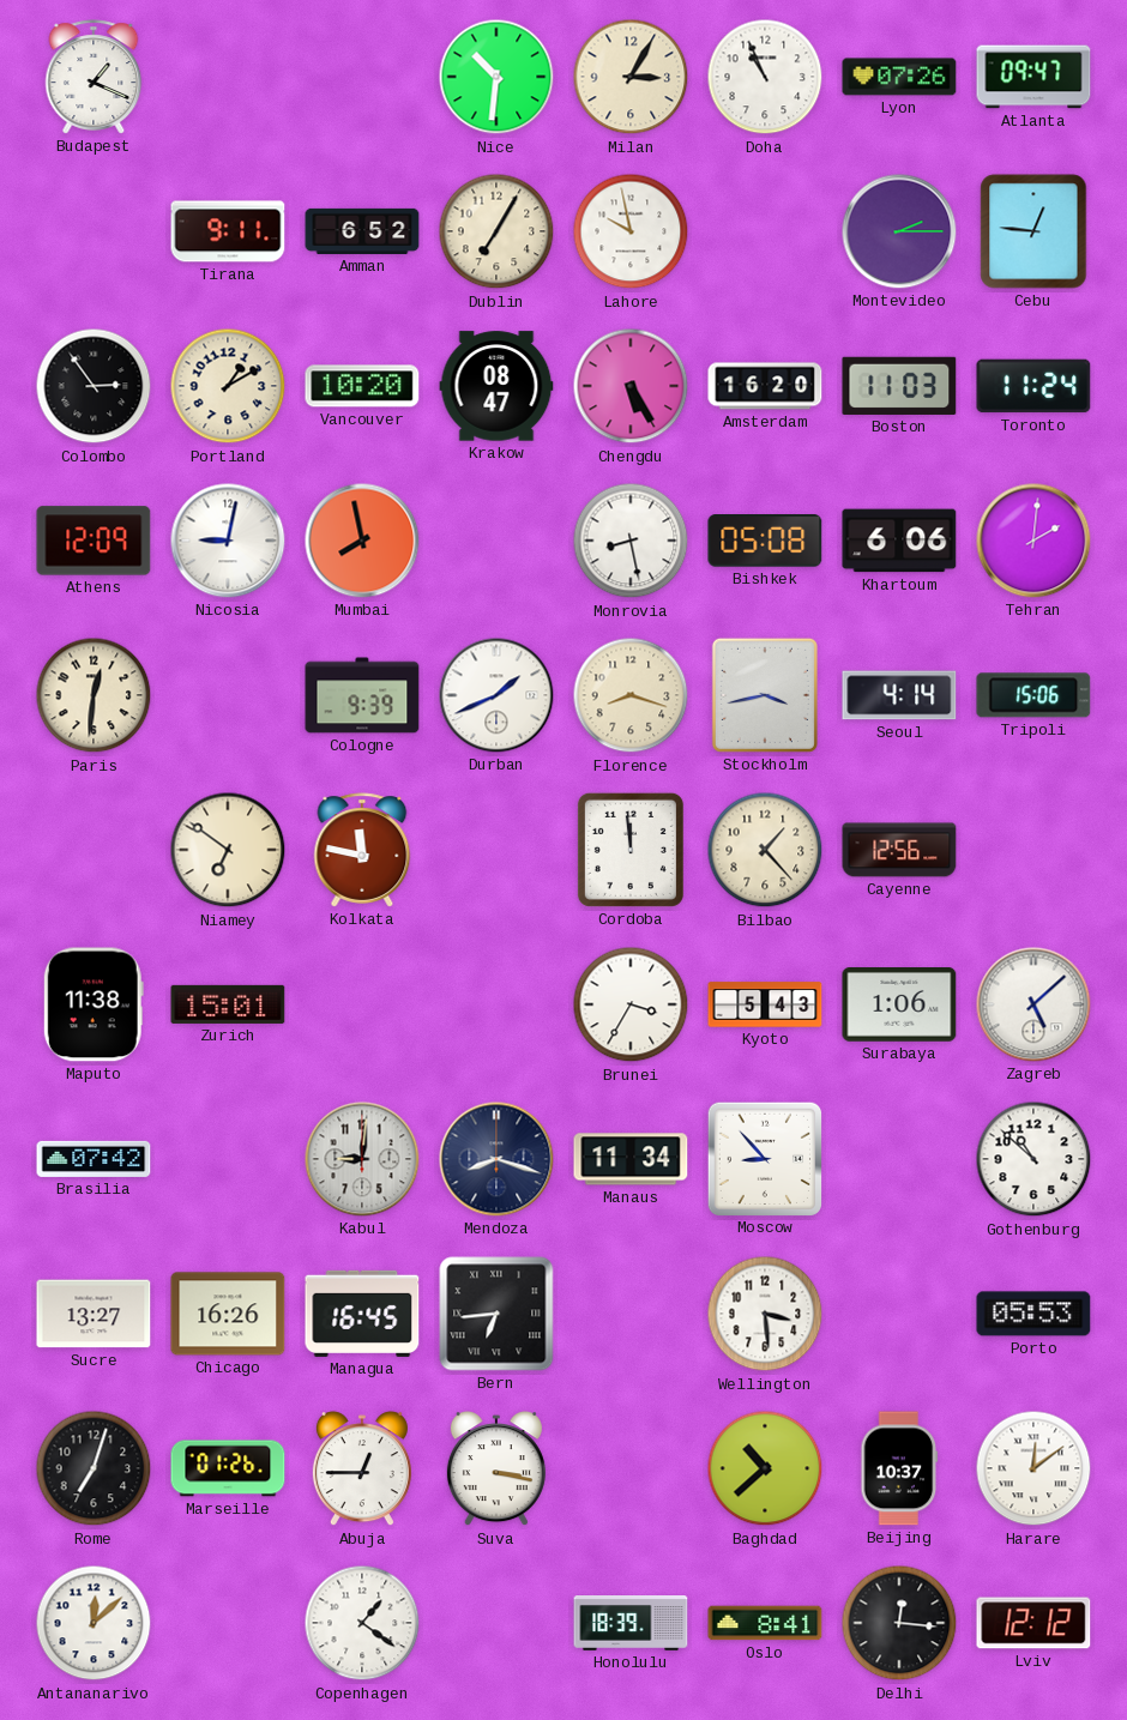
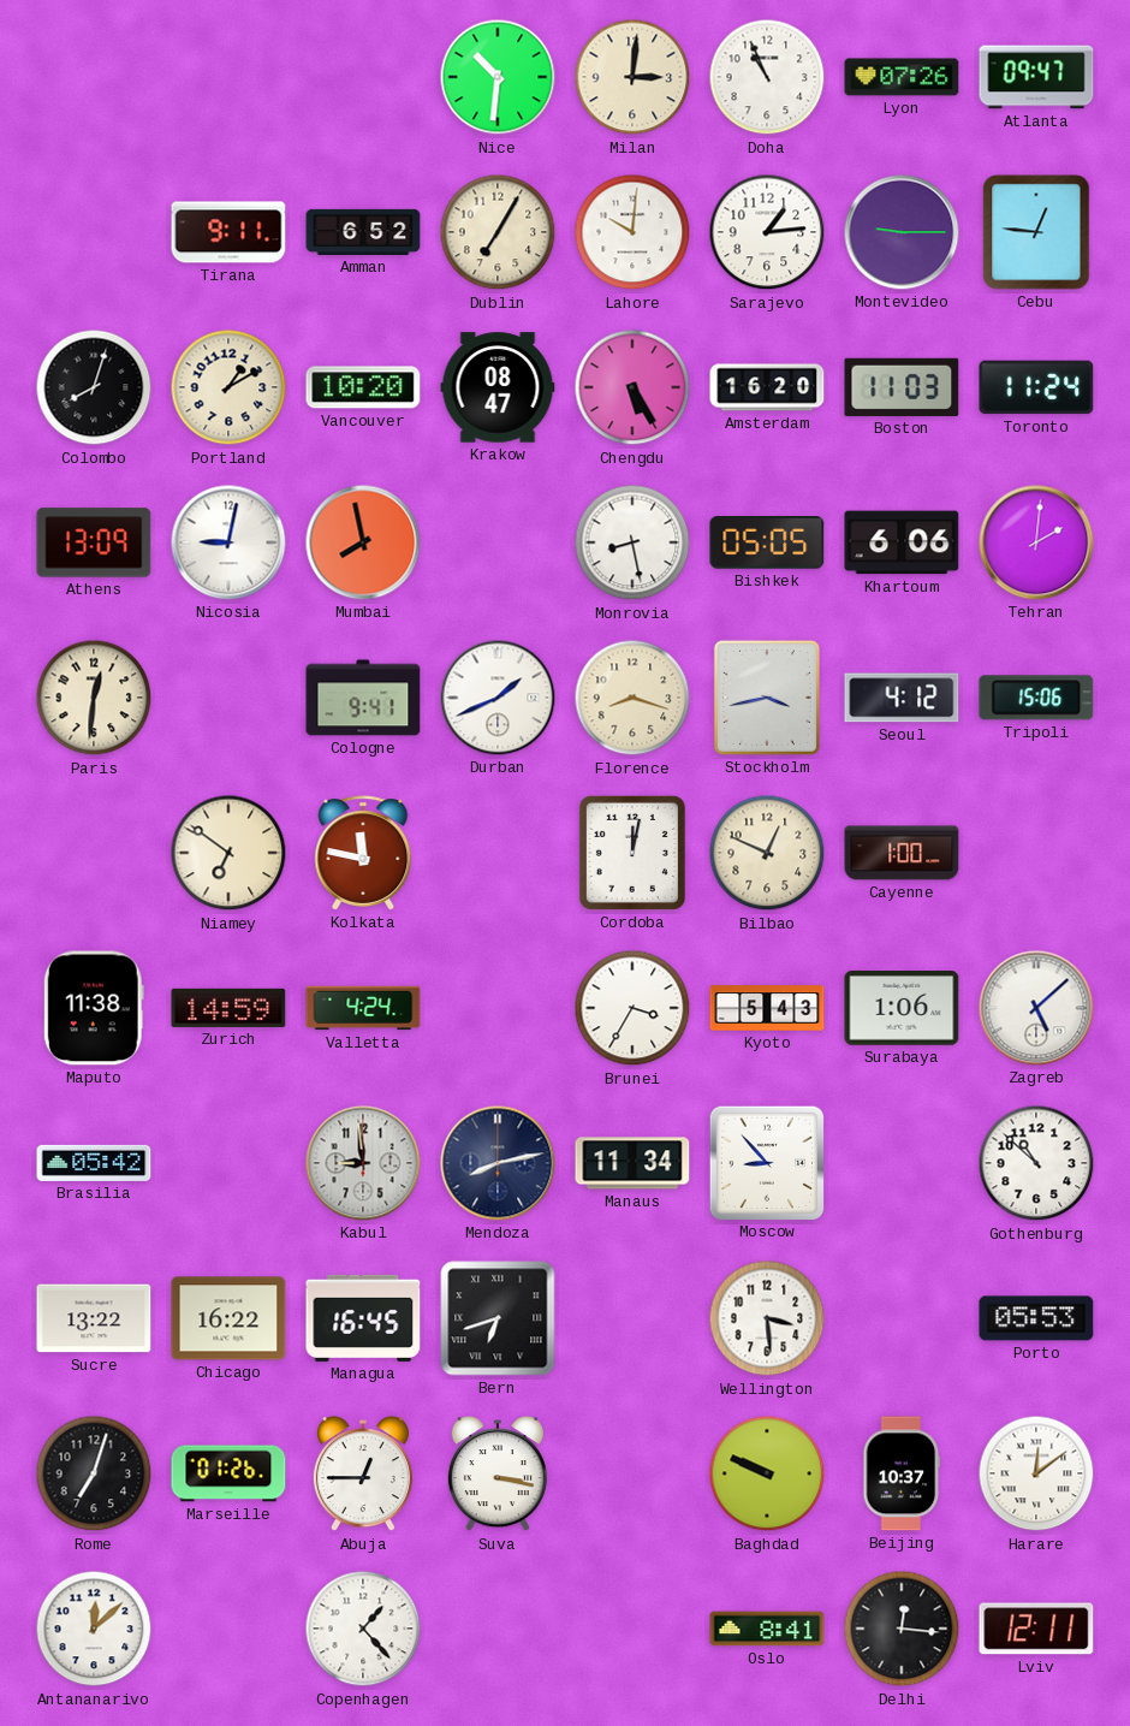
Budapest: 1:19 -> none (94, 77)
Milan: 3:05 -> 3:01 (632, 77)
Lahore: 9:58 -> 10:01 (632, 232)
Sarajevo: none -> 1:14 (767, 232)
Montevideo: 2:15 -> 9:15 (902, 232)
Colombo: 2:54 -> 8:03 (94, 387)
Athens: 12:09 -> 13:09 (94, 542)
Bishkek: 05:08 -> 05:05 (767, 544)
Cologne: 9:39 -> 9:41 (363, 698)
Seoul: 4:14 -> 4:12 (902, 698)
Cordoba: 11:59 -> 12:02 (632, 853)
Bilbao: 1:23 -> 12:49 (767, 853)
Cayenne: 12:56 -> 1:00 (902, 853)
Zurich: 15:01 -> 14:59 (228, 1008)
Valletta: none -> 4:24 (363, 1008)
Brasilia: 07:42 -> 05:42 (94, 1163)
Kabul: 9:01 -> 8:59 (363, 1163)
Mendoza: 8:18 -> 8:13 (498, 1163)
Sucre: 13:27 -> 13:22 (94, 1318)
Chicago: 16:26 -> 16:22 (228, 1318)
Bern: 6:44 -> 6:42 (498, 1318)
Baghdad: 10:38 -> 9:49 (767, 1473)
Copenhagen: 1:21 -> 1:23 (363, 1629)
Honolulu: 18:39 -> none (631, 1624)
Lviv: 12:12 -> 12:11 (1036, 1629)
